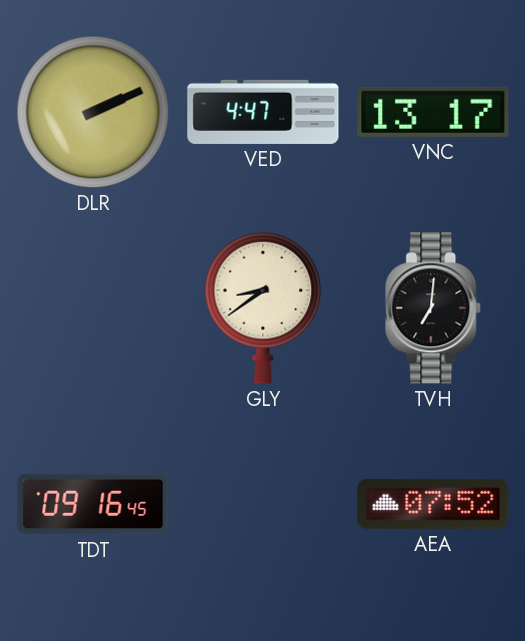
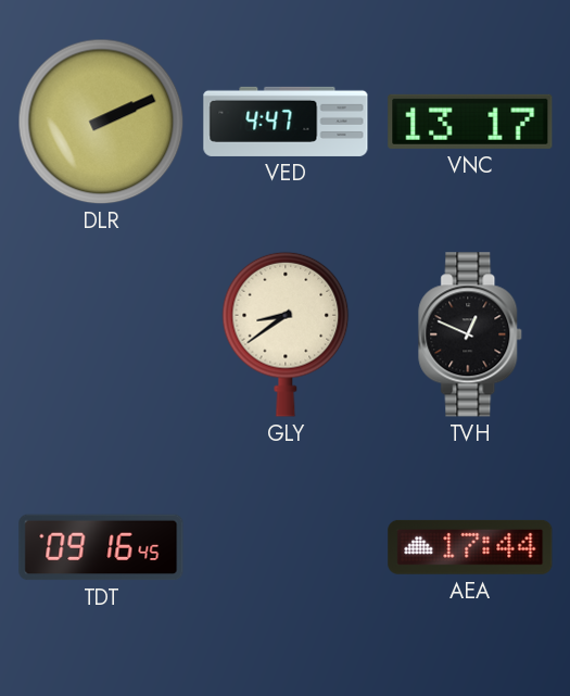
TVH: 7:01 -> 12:49 (471, 334)
AEA: 07:52 -> 17:44 (470, 547)
